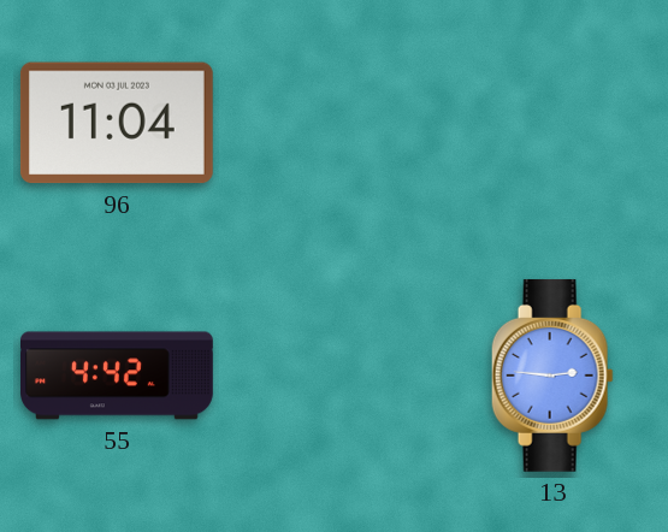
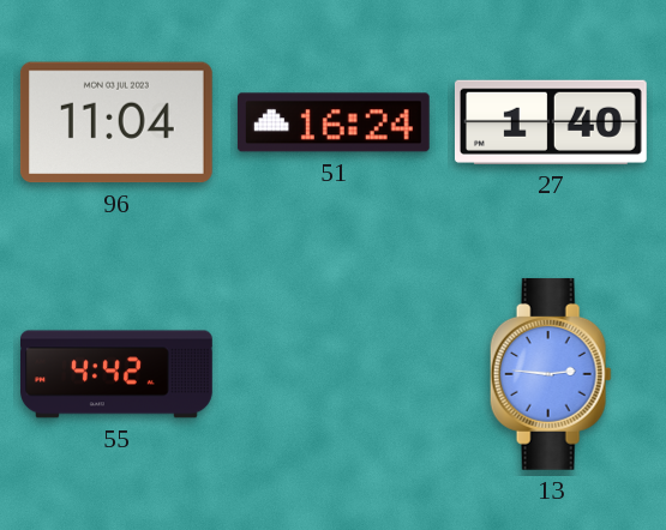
51: none -> 16:24 (334, 122)
27: none -> 1:40 (551, 122)
